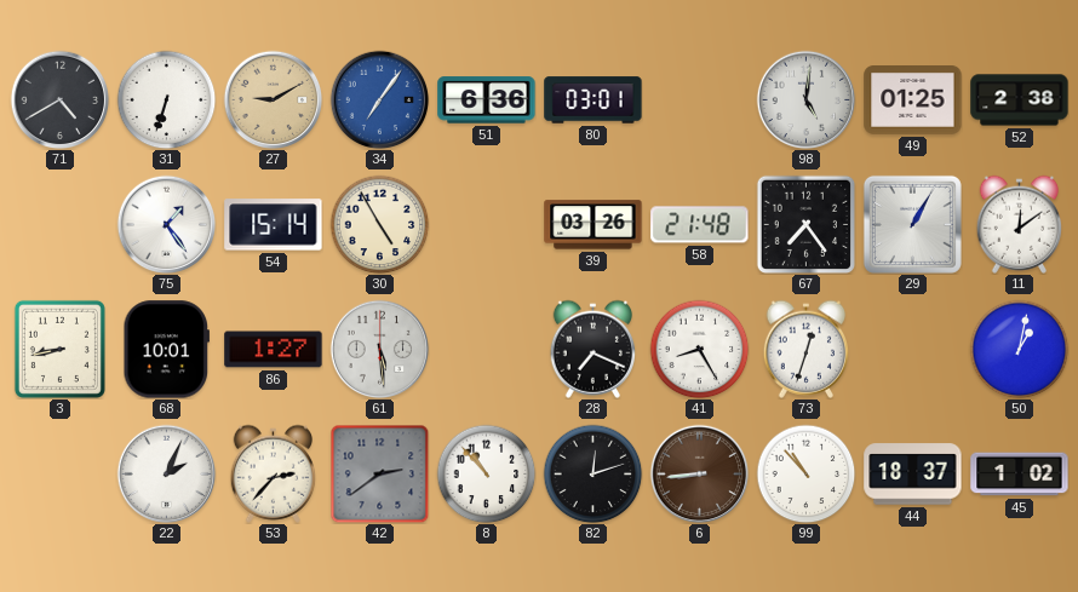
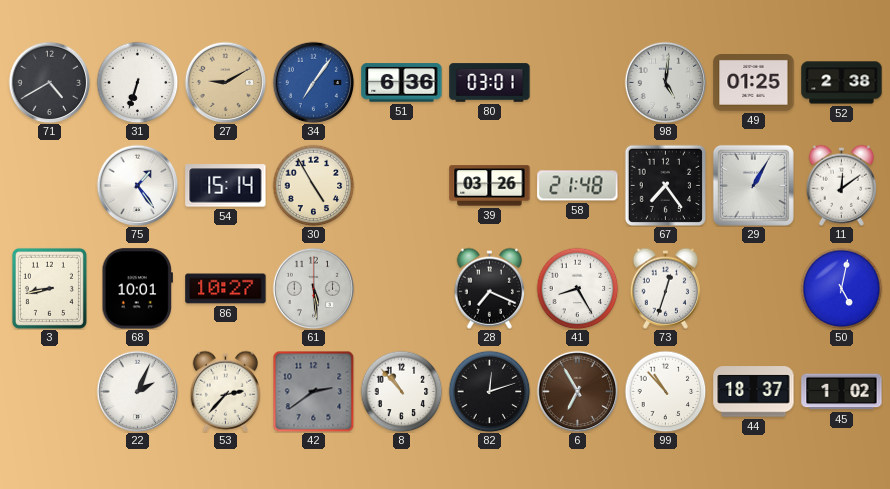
86: 1:27 -> 10:27 (226, 289)
50: 1:02 -> 5:02 (841, 288)
6: 8:44 -> 6:55 (577, 391)
